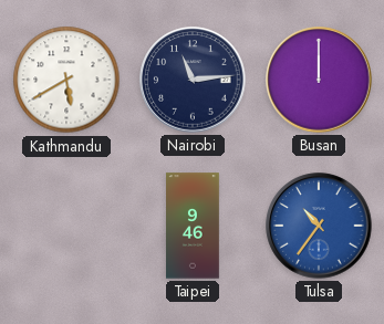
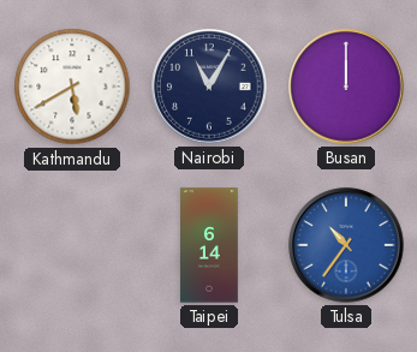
Nairobi: 11:14 -> 11:05 (209, 86)
Taipei: 9:46 -> 6:14 (210, 245)
